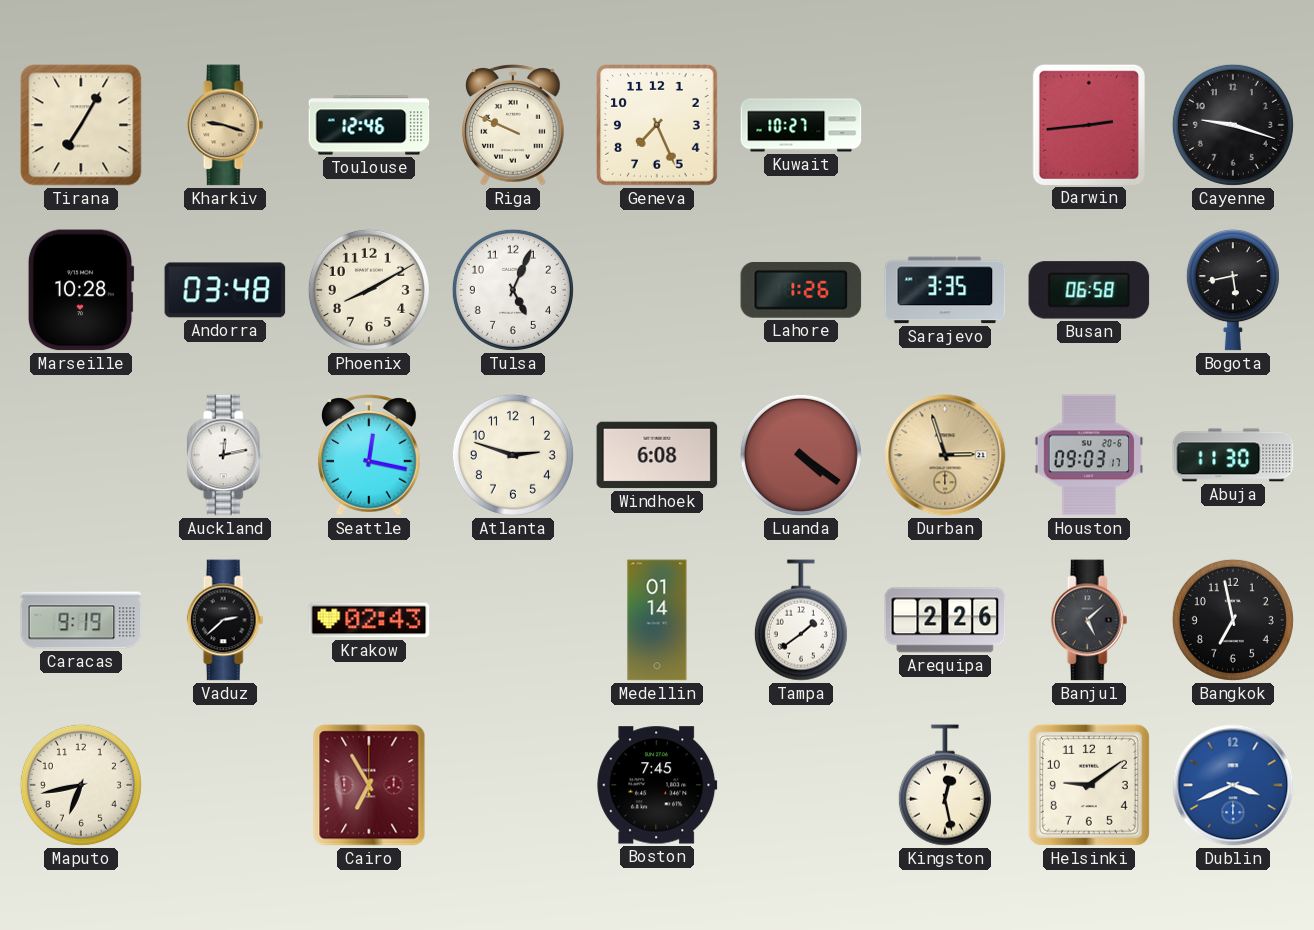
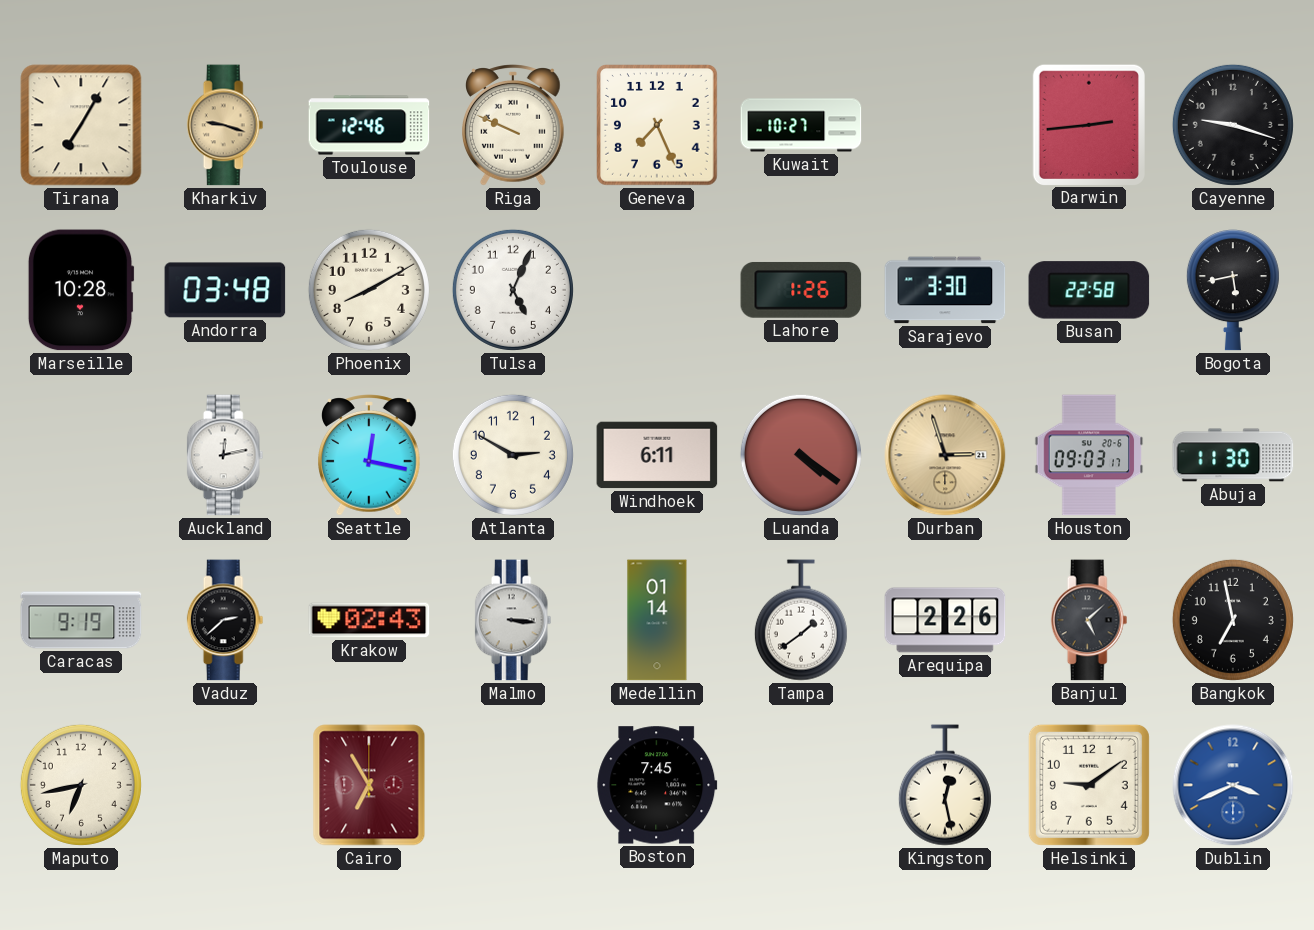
Sarajevo: 3:35 -> 3:30 (945, 290)
Busan: 06:58 -> 22:58 (1089, 290)
Atlanta: 2:48 -> 2:50 (513, 455)
Windhoek: 6:08 -> 6:11 (657, 455)
Malmo: none -> 3:16 (513, 620)
